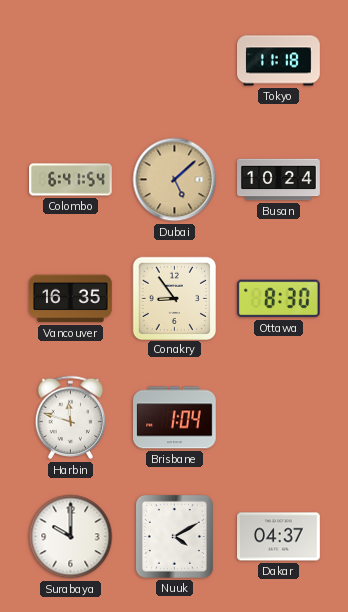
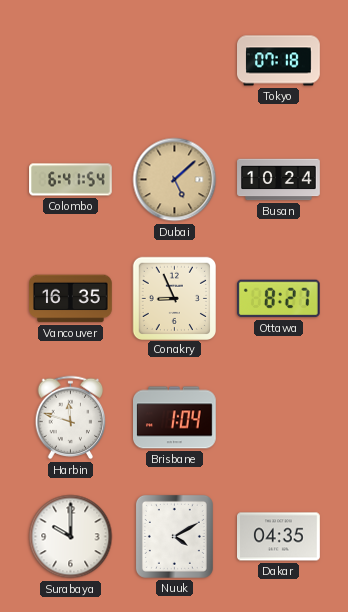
Tokyo: 11:18 -> 07:18 (279, 61)
Conakry: 8:54 -> 8:56 (174, 298)
Ottawa: 8:30 -> 8:27 (278, 299)
Dakar: 04:37 -> 04:35 (279, 537)
